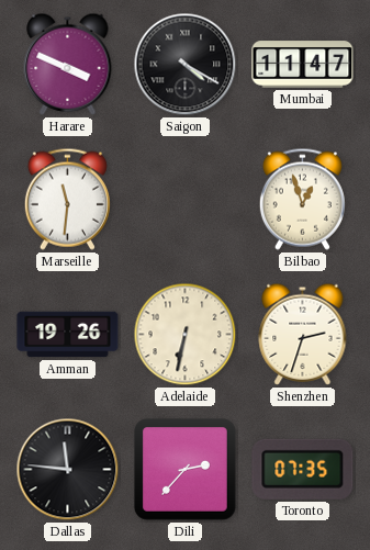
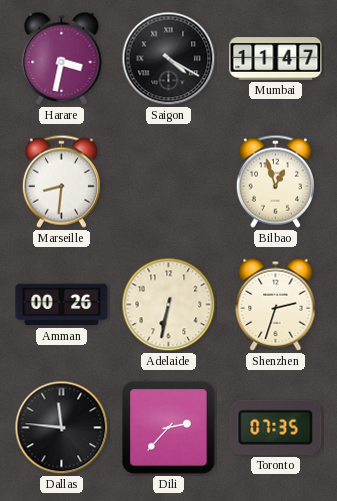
Harare: 3:49 -> 3:32 (62, 58)
Marseille: 11:31 -> 8:31 (61, 181)
Amman: 19:26 -> 00:26 (62, 305)
